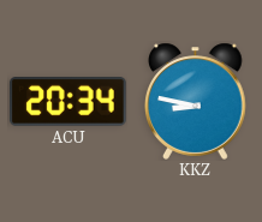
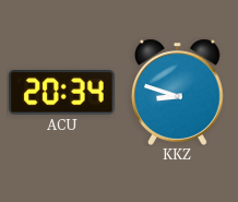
KKZ: 8:47 -> 8:48 (178, 92)
